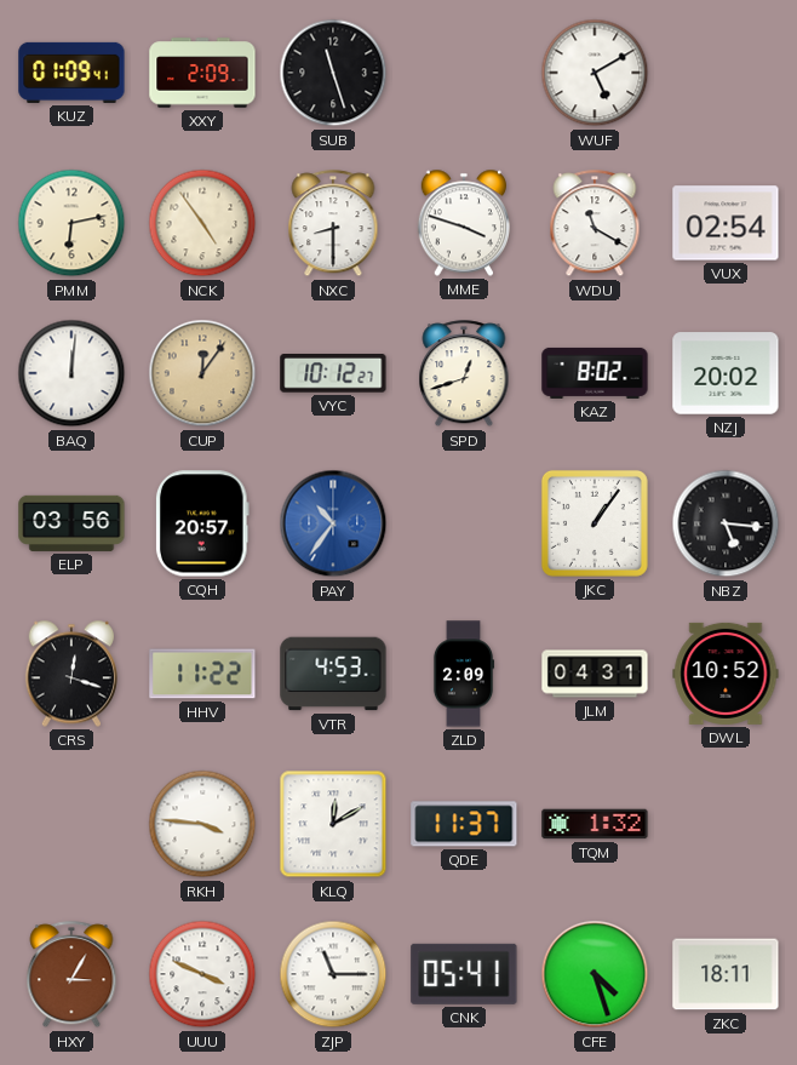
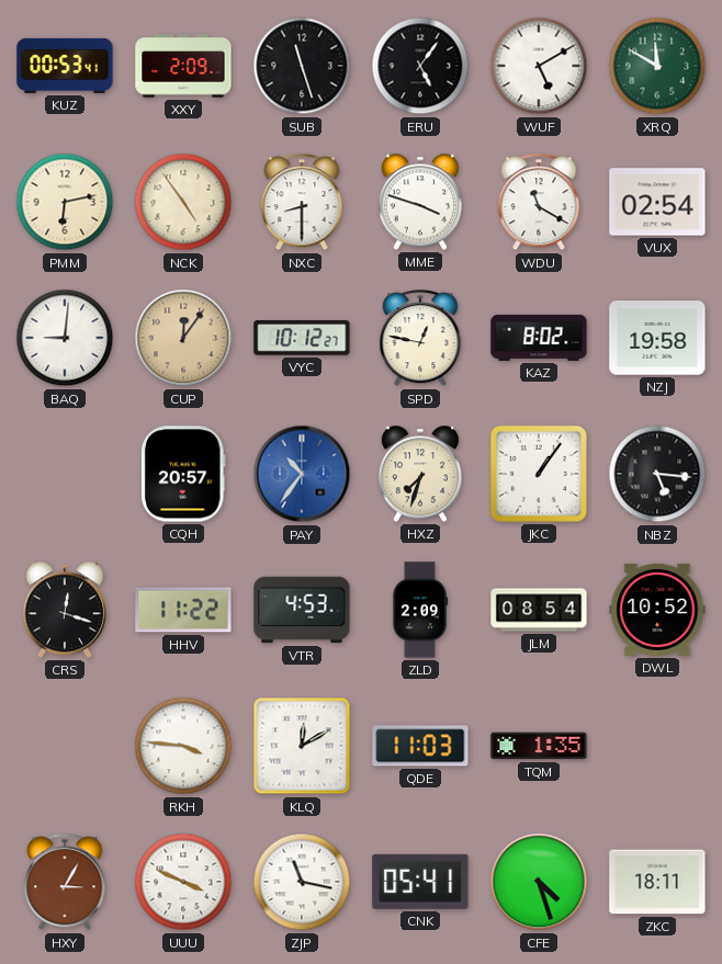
KUZ: 01:09 -> 00:53 (65, 66)
ERU: none -> 5:06 (420, 66)
XRQ: none -> 11:50 (657, 66)
BAQ: 12:01 -> 9:01 (65, 338)
SPD: 12:42 -> 12:47 (420, 339)
NZJ: 20:02 -> 19:58 (657, 338)
ELP: 03:56 -> none (71, 523)
HXZ: none -> 7:33 (419, 474)
JLM: 04:31 -> 08:54 (539, 610)
QDE: 11:37 -> 11:03 (420, 746)
TQM: 1:32 -> 1:35 (539, 746)
ZJP: 11:15 -> 11:17 (302, 882)
